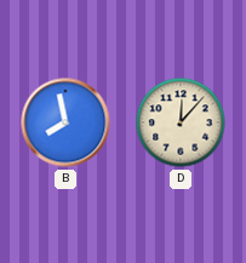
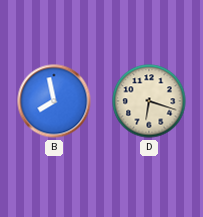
D: 12:07 -> 6:18 (149, 101)
